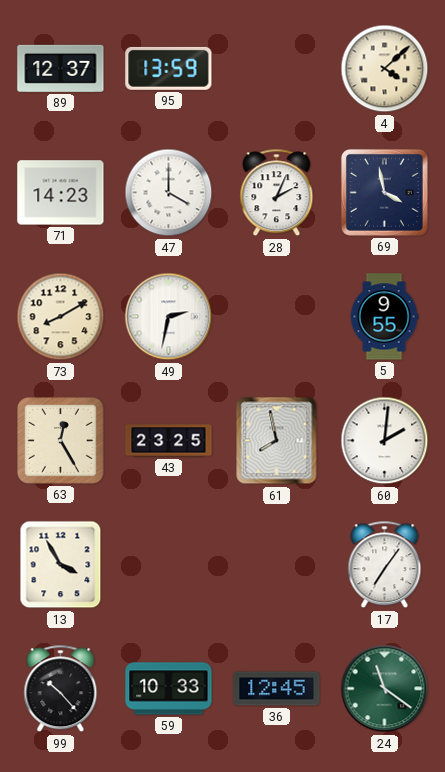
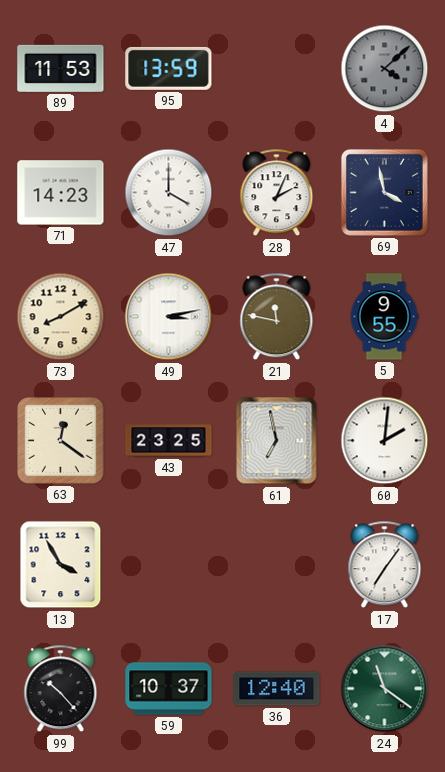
89: 12:37 -> 11:53 (61, 68)
4 dial: cream -> grey (385, 69)
49: 2:32 -> 3:13 (169, 317)
21: none -> 11:47 (277, 317)
63: 12:25 -> 12:21 (61, 441)
61: 7:58 -> 6:58 (277, 441)
59: 10:33 -> 10:37 (169, 689)
36: 12:45 -> 12:40 (277, 689)
